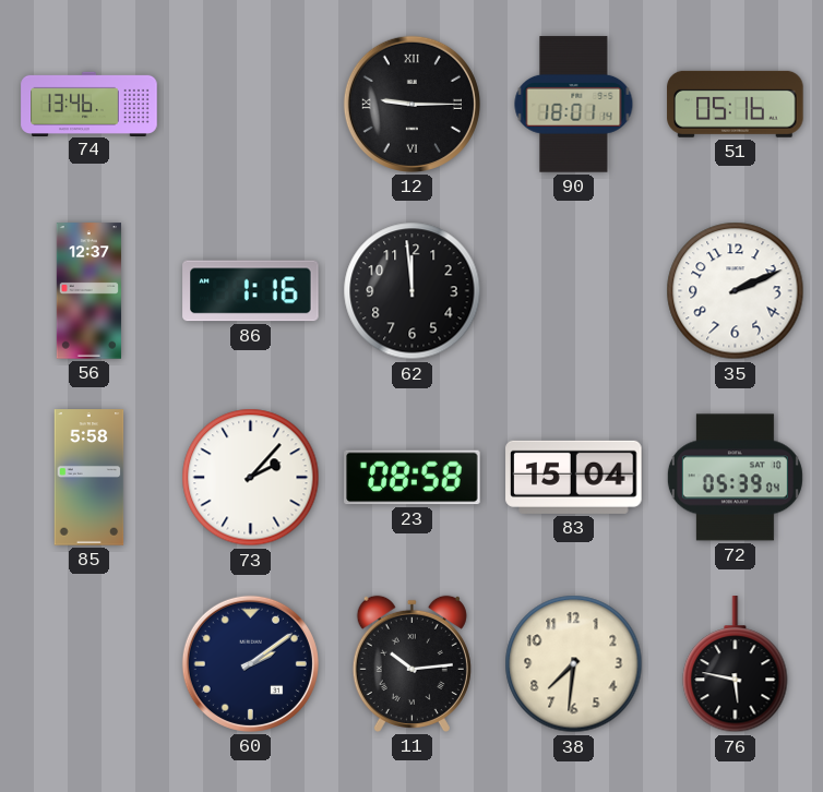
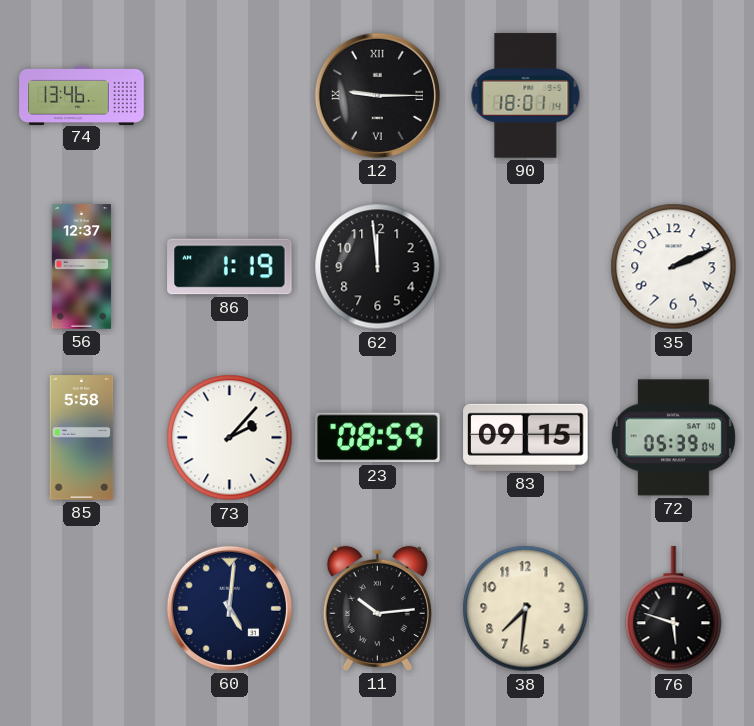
51: 05:16 -> none (736, 104)
86: 1:16 -> 1:19 (230, 267)
23: 08:58 -> 08:59 (378, 438)
83: 15:04 -> 09:15 (526, 437)
60: 2:09 -> 5:01 (229, 608)
76: 5:47 -> 5:48 (674, 609)
